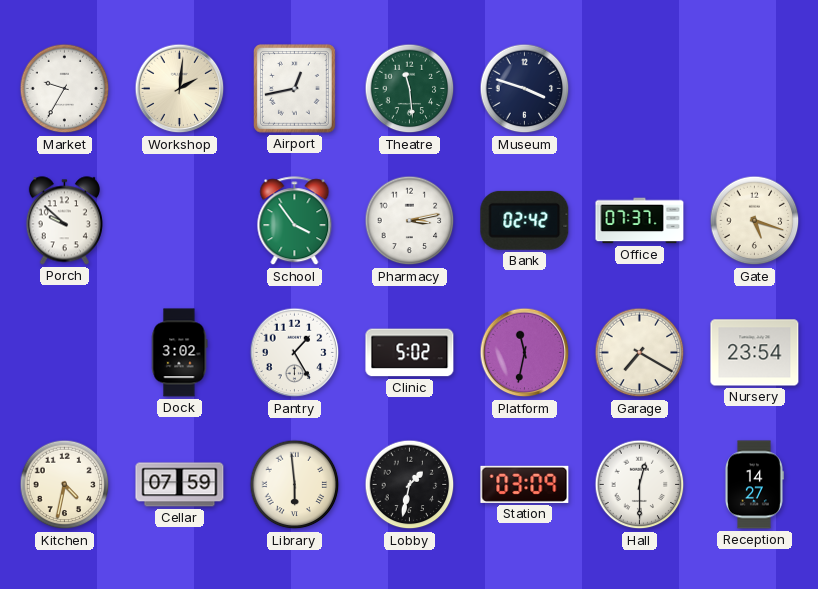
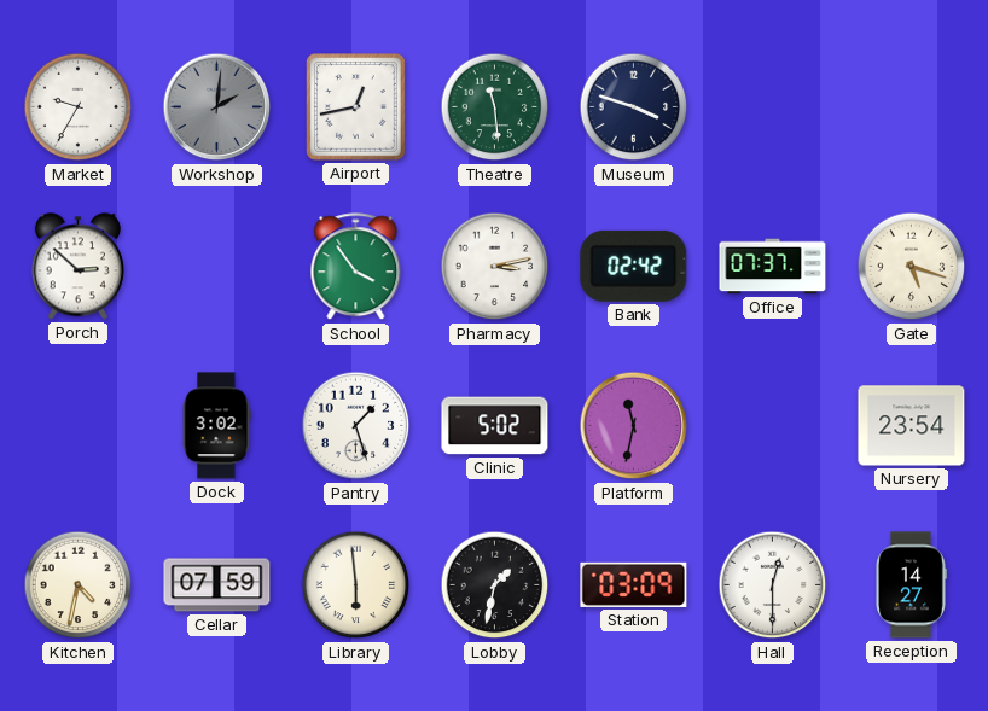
Workshop dial: cream -> grey (217, 107)
Porch: 9:52 -> 2:52 (77, 267)
Pantry: 1:25 -> 1:27 (356, 426)
Garage: 7:20 -> none (640, 353)
